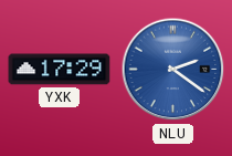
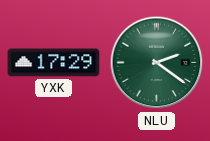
NLU dial: blue -> green (157, 63)
